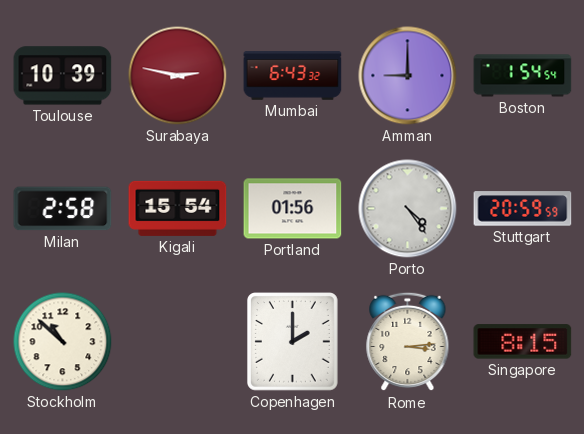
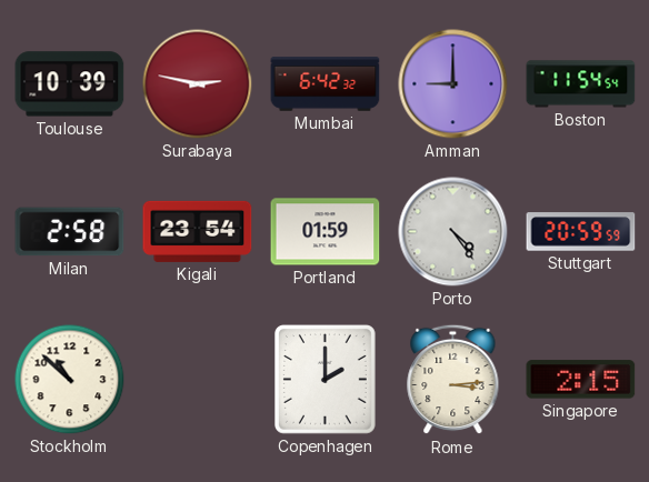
Mumbai: 6:43 -> 6:42 (326, 84)
Boston: 1:54 -> 11:54 (581, 84)
Kigali: 15:54 -> 23:54 (198, 231)
Portland: 01:56 -> 01:59 (326, 232)
Singapore: 8:15 -> 2:15 (581, 380)
